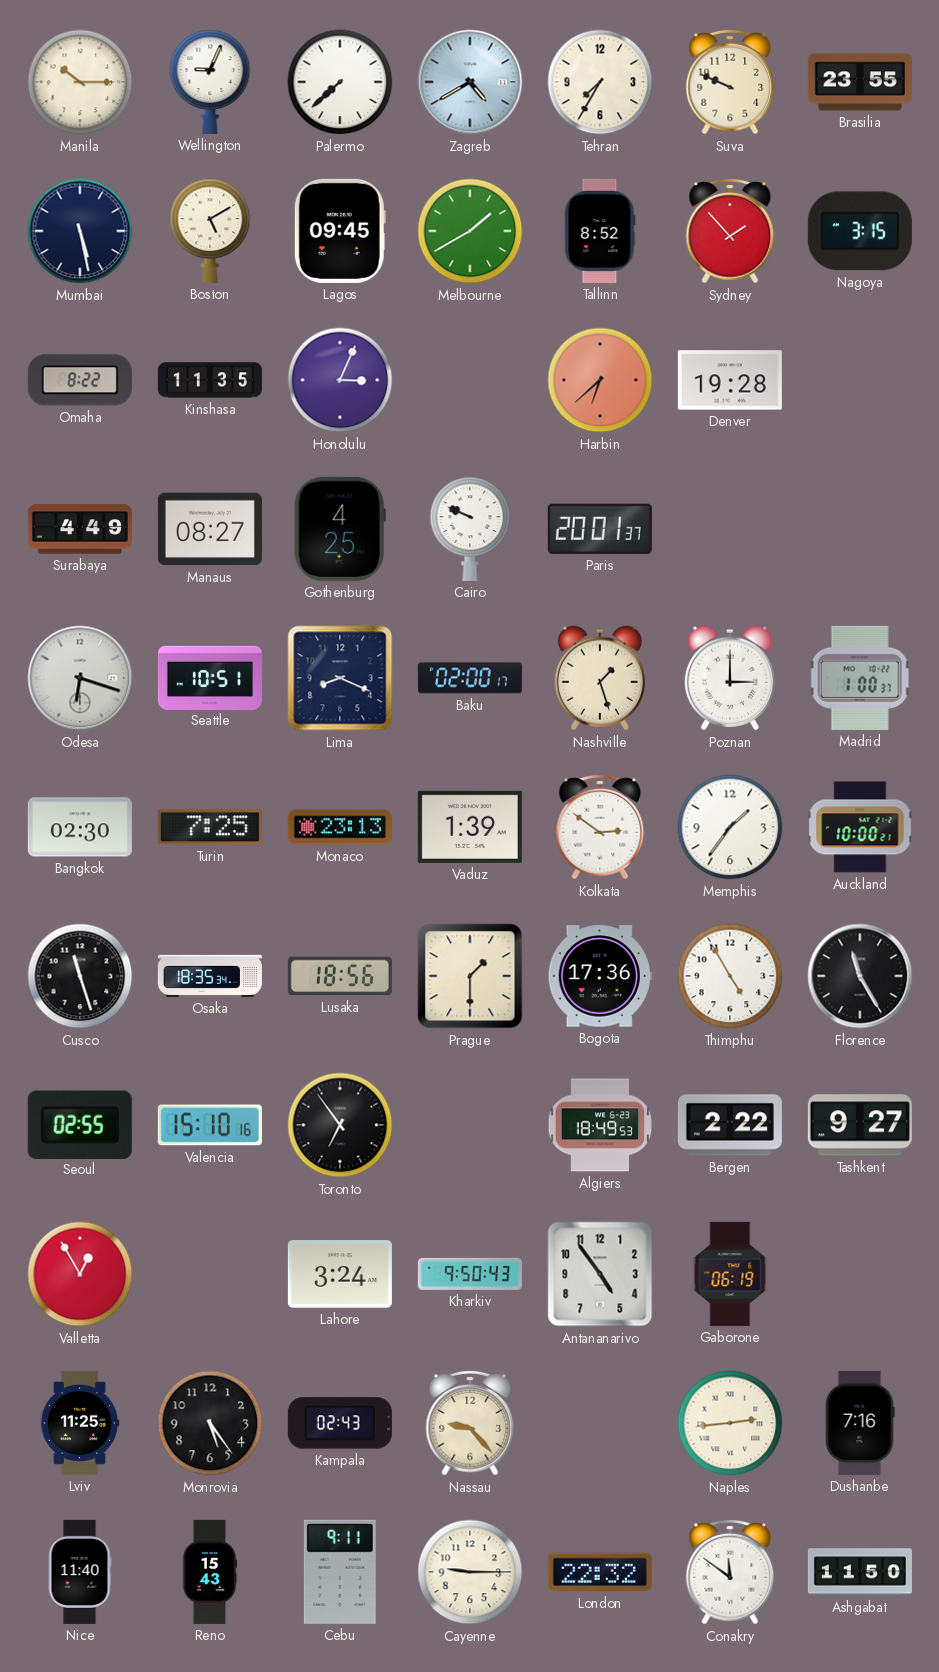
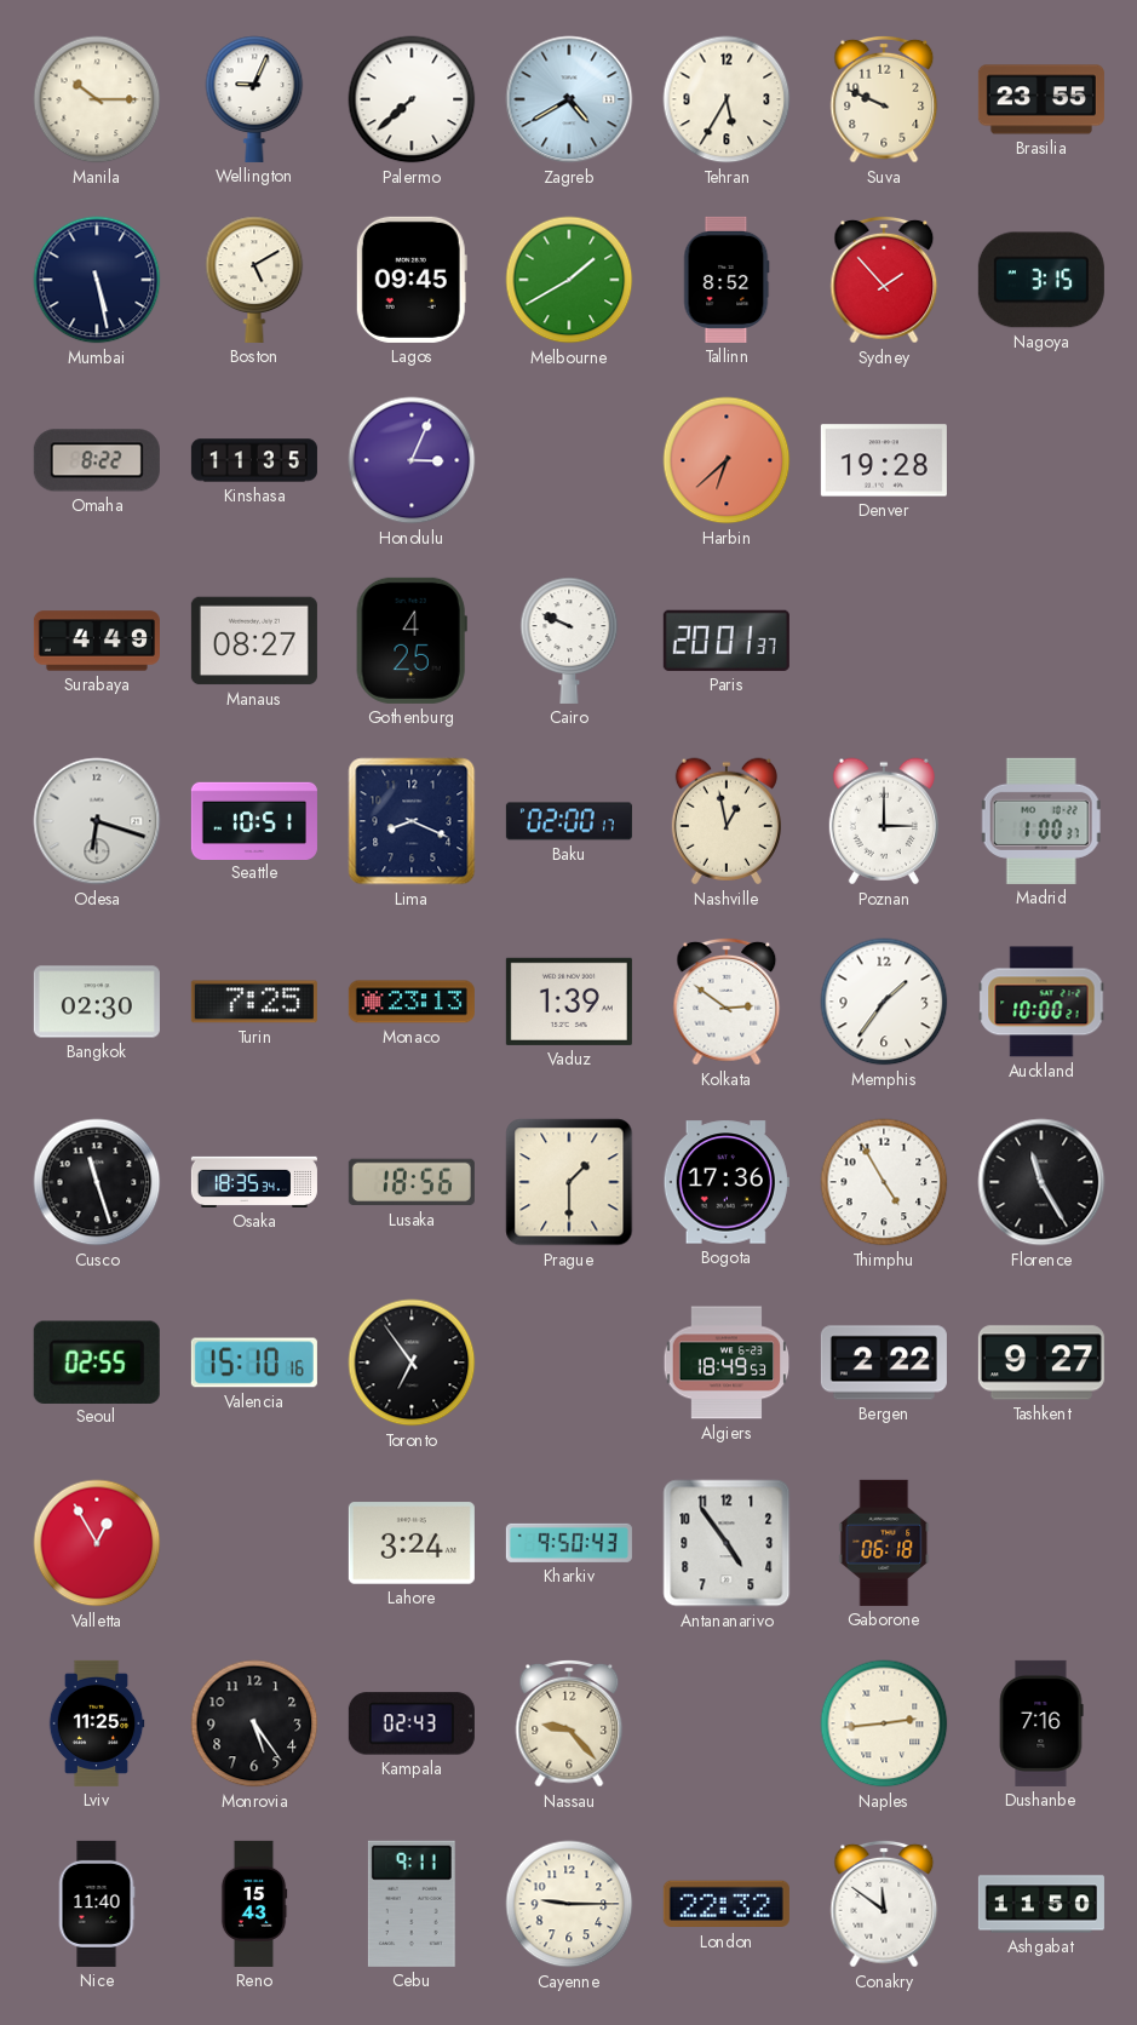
Tehran: 7:35 -> 5:35 (727, 99)
Nashville: 1:27 -> 12:58 (727, 821)
Gaborone: 06:19 -> 06:18 (884, 1543)
